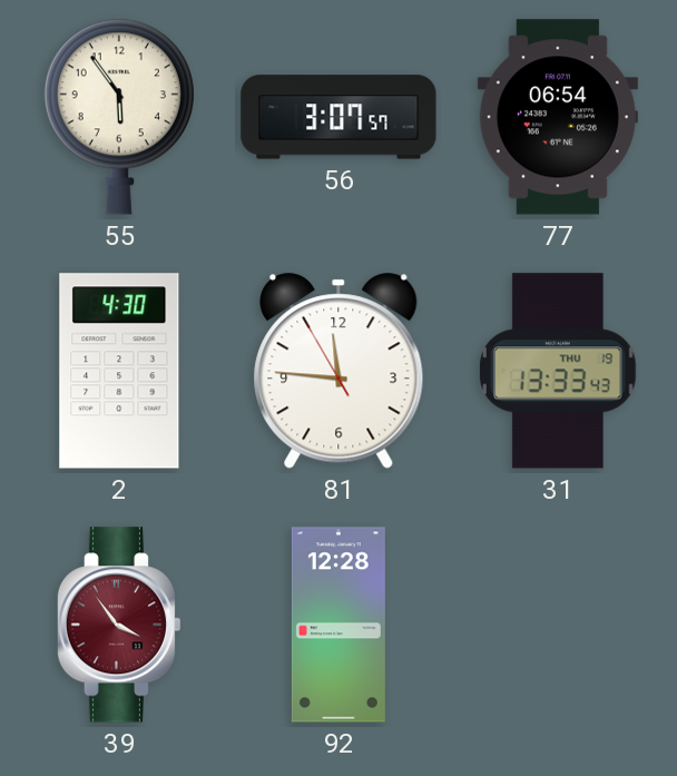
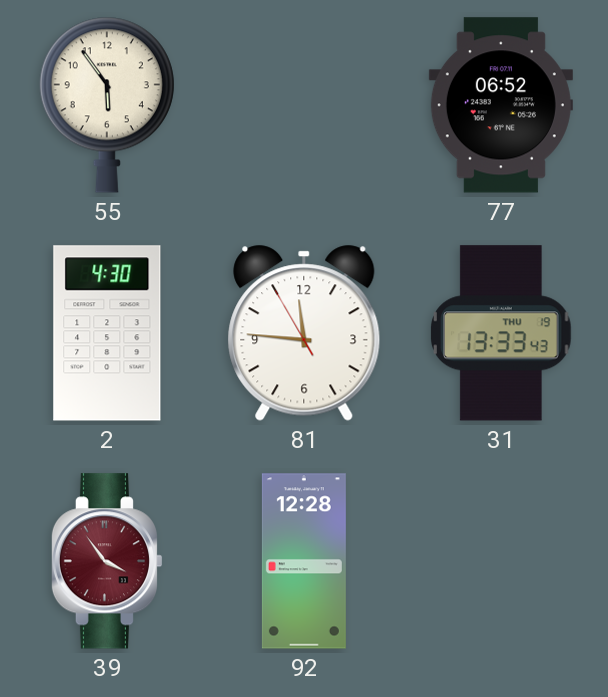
56: 3:07 -> none (338, 117)
77: 06:54 -> 06:52 (501, 105)
